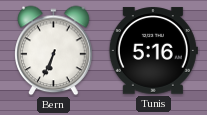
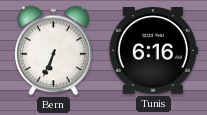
Tunis: 5:16 -> 6:16 (153, 51)
